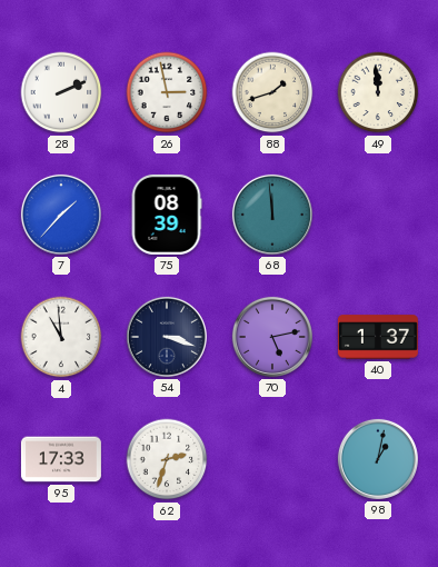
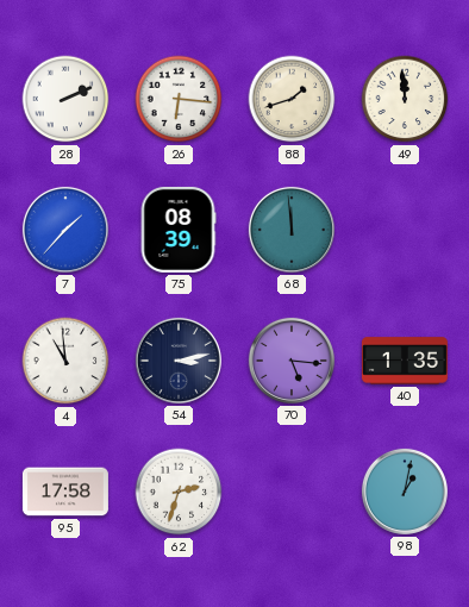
26: 2:58 -> 6:16 (179, 99)
54: 3:18 -> 3:13 (179, 361)
70: 5:13 -> 5:16 (292, 361)
40: 1:37 -> 1:35 (405, 361)
95: 17:33 -> 17:58 (65, 492)
